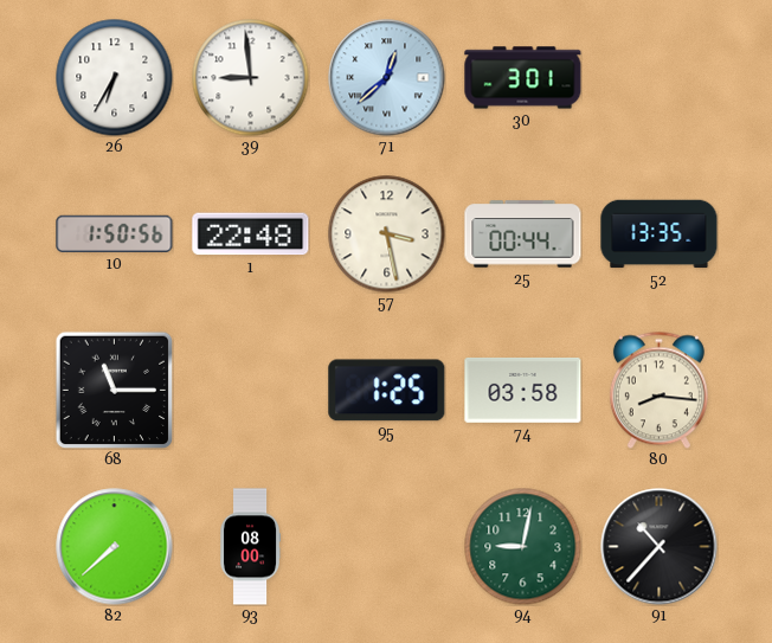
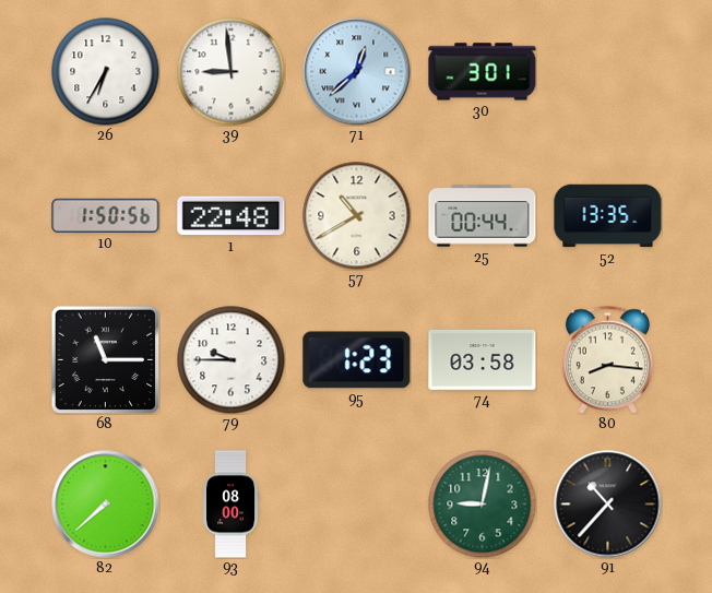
57: 3:28 -> 10:40 (357, 216)
79: none -> 9:45 (232, 360)
95: 1:25 -> 1:23 (357, 360)
